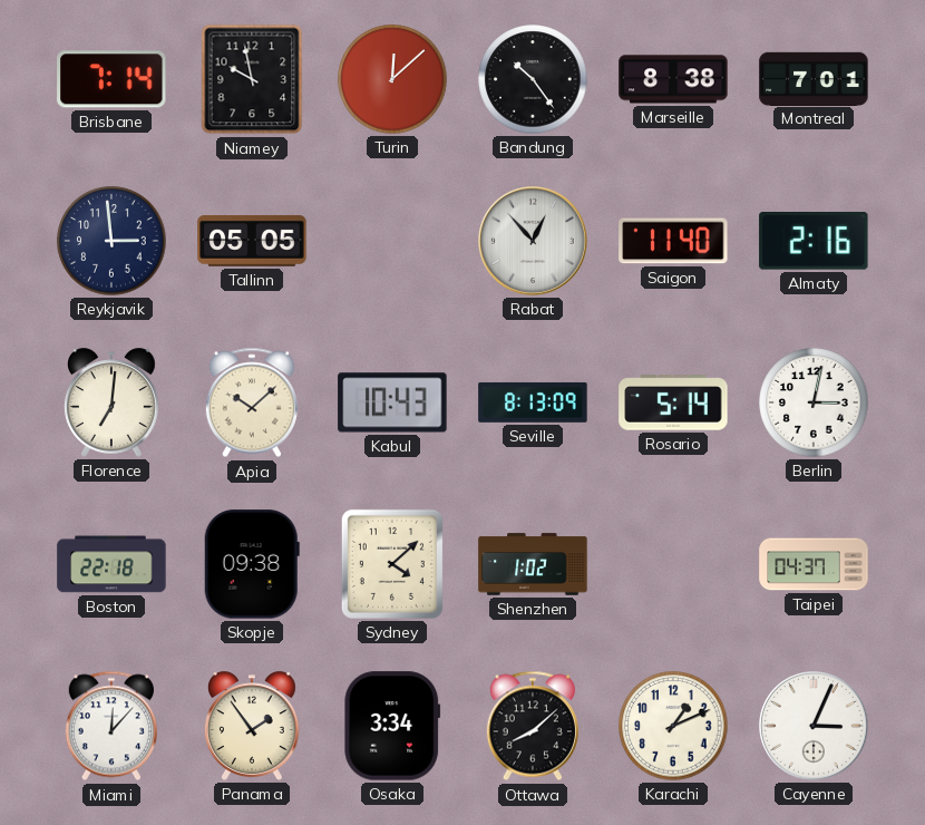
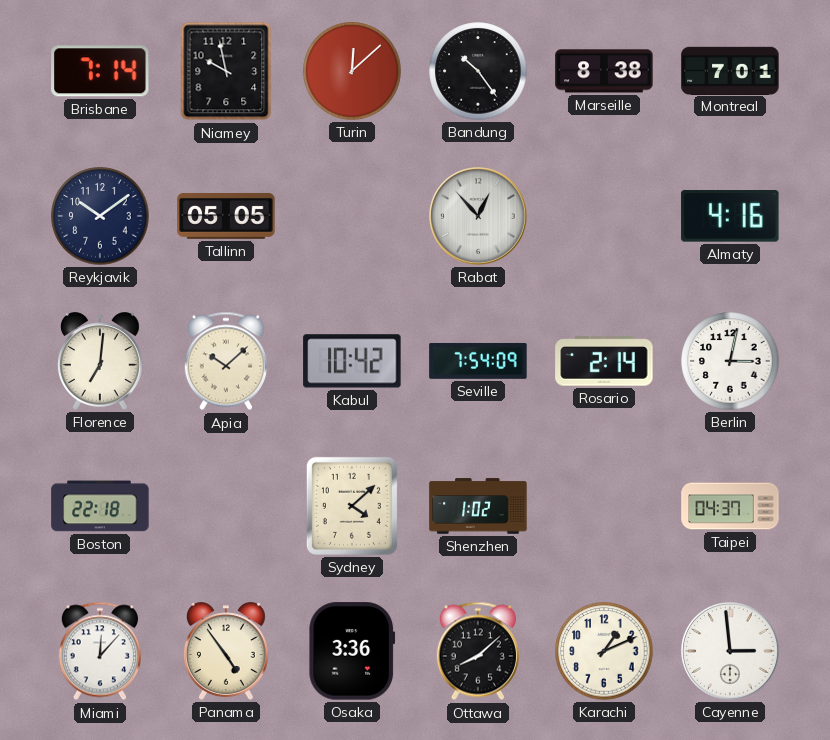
Reykjavik: 2:59 -> 10:09 (100, 216)
Saigon: 11:40 -> none (673, 241)
Almaty: 2:16 -> 4:16 (730, 217)
Kabul: 10:43 -> 10:42 (352, 361)
Seville: 8:13 -> 7:54 (478, 361)
Rosario: 5:14 -> 2:14 (604, 361)
Skopje: 09:38 -> none (252, 564)
Panama: 1:54 -> 4:54 (226, 651)
Osaka: 3:34 -> 3:36 (352, 651)
Cayenne: 3:04 -> 2:59 (731, 652)
